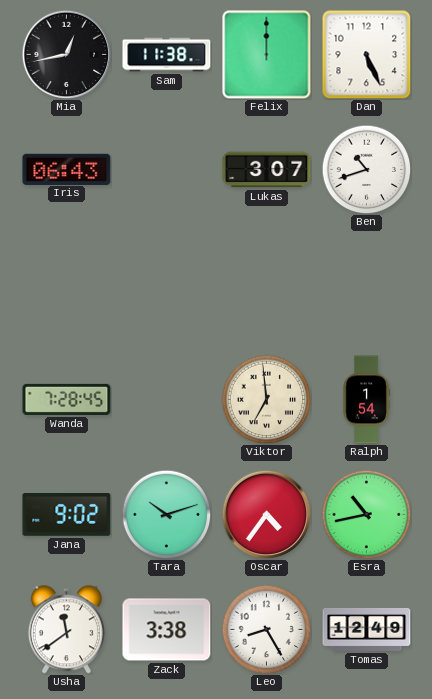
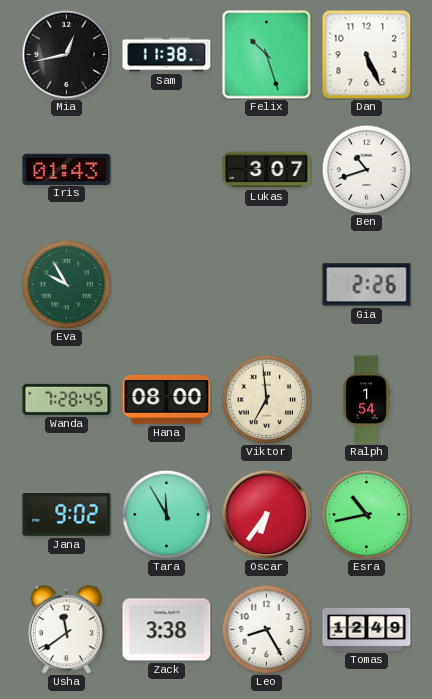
Felix: 12:00 -> 10:27 (267, 55)
Iris: 06:43 -> 01:43 (67, 169)
Eva: none -> 9:55 (66, 284)
Gia: none -> 2:26 (367, 285)
Hana: none -> 08:00 (167, 399)
Tara: 10:12 -> 11:55 (166, 514)
Oscar: 4:36 -> 6:36 (266, 514)
